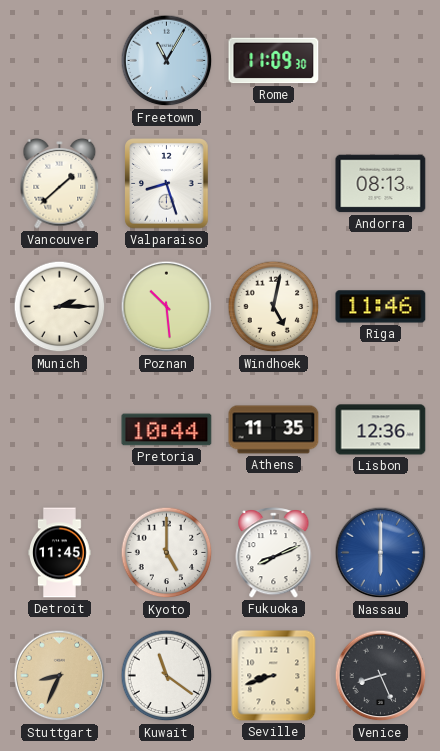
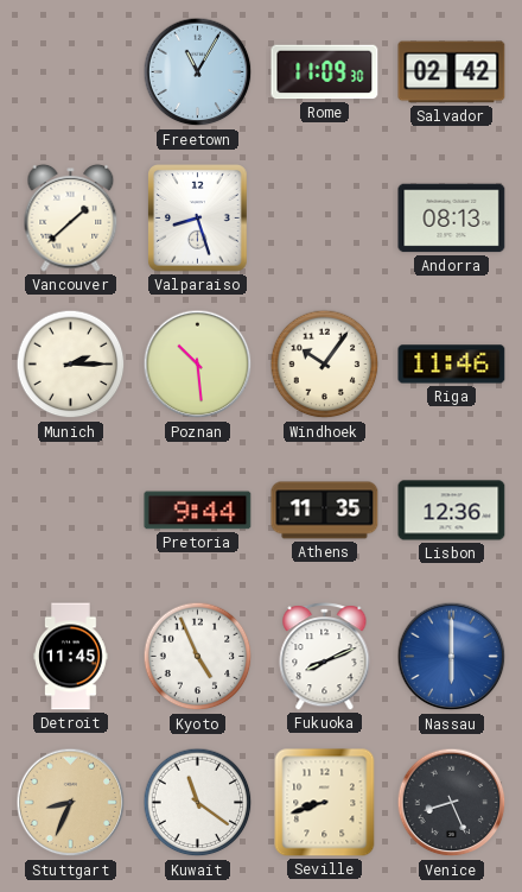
Salvador: none -> 02:42 (452, 72)
Windhoek: 5:02 -> 10:06 (325, 365)
Pretoria: 10:44 -> 9:44 (198, 511)
Kyoto: 5:00 -> 4:56 (198, 657)
